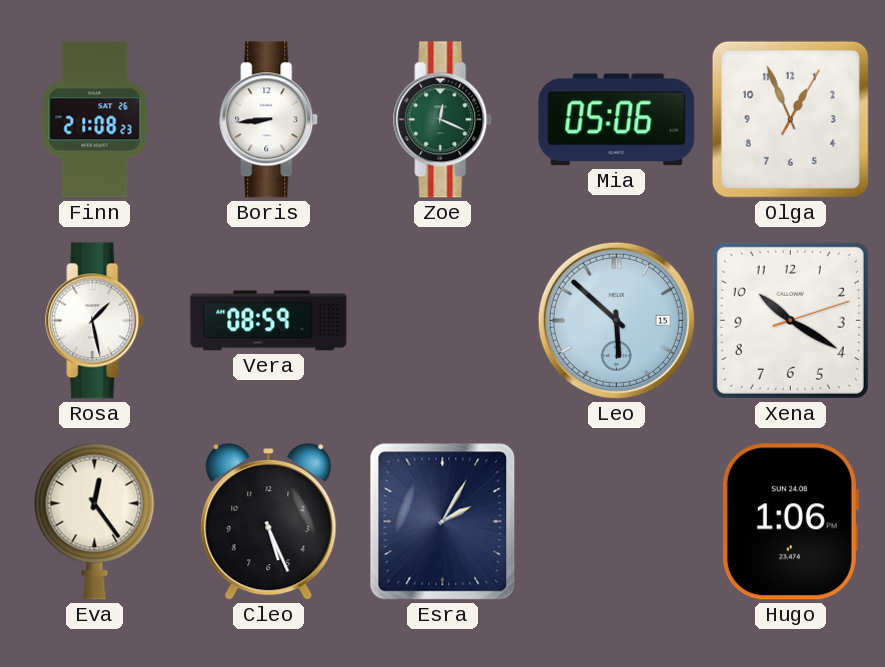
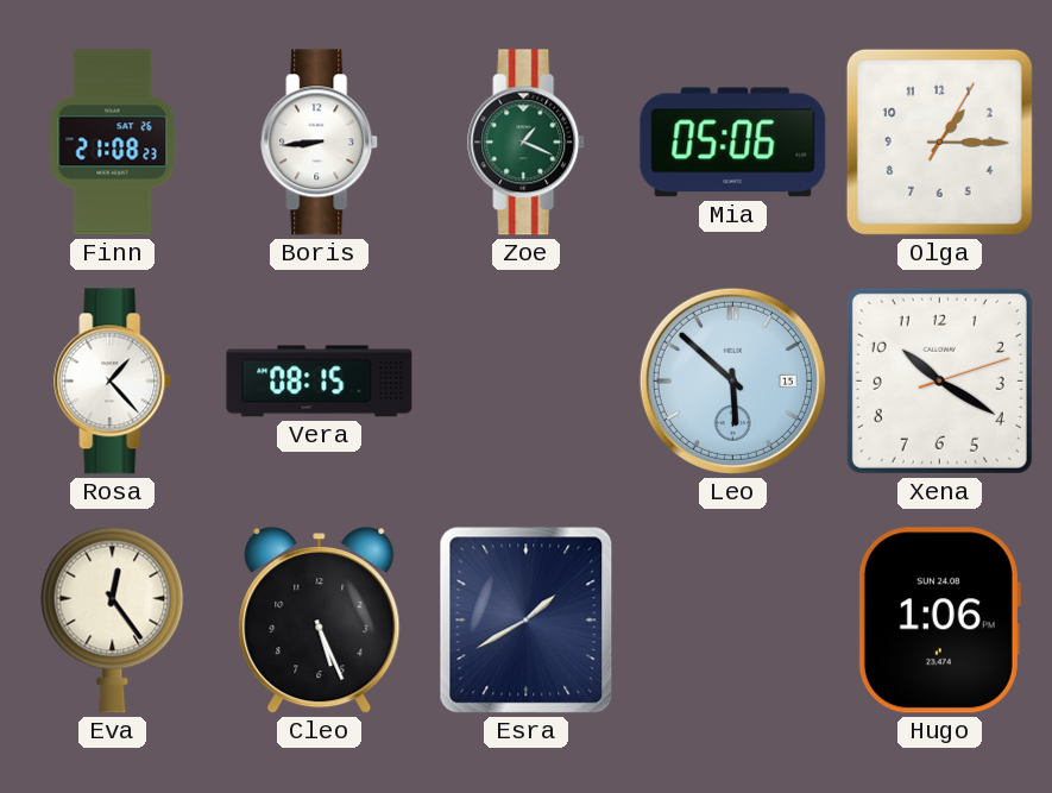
Zoe: 12:19 -> 1:19 (527, 143)
Olga: 12:56 -> 1:15 (939, 141)
Rosa: 1:28 -> 1:23 (113, 382)
Vera: 08:59 -> 08:15 (320, 382)
Esra: 2:05 -> 1:40 (527, 621)
